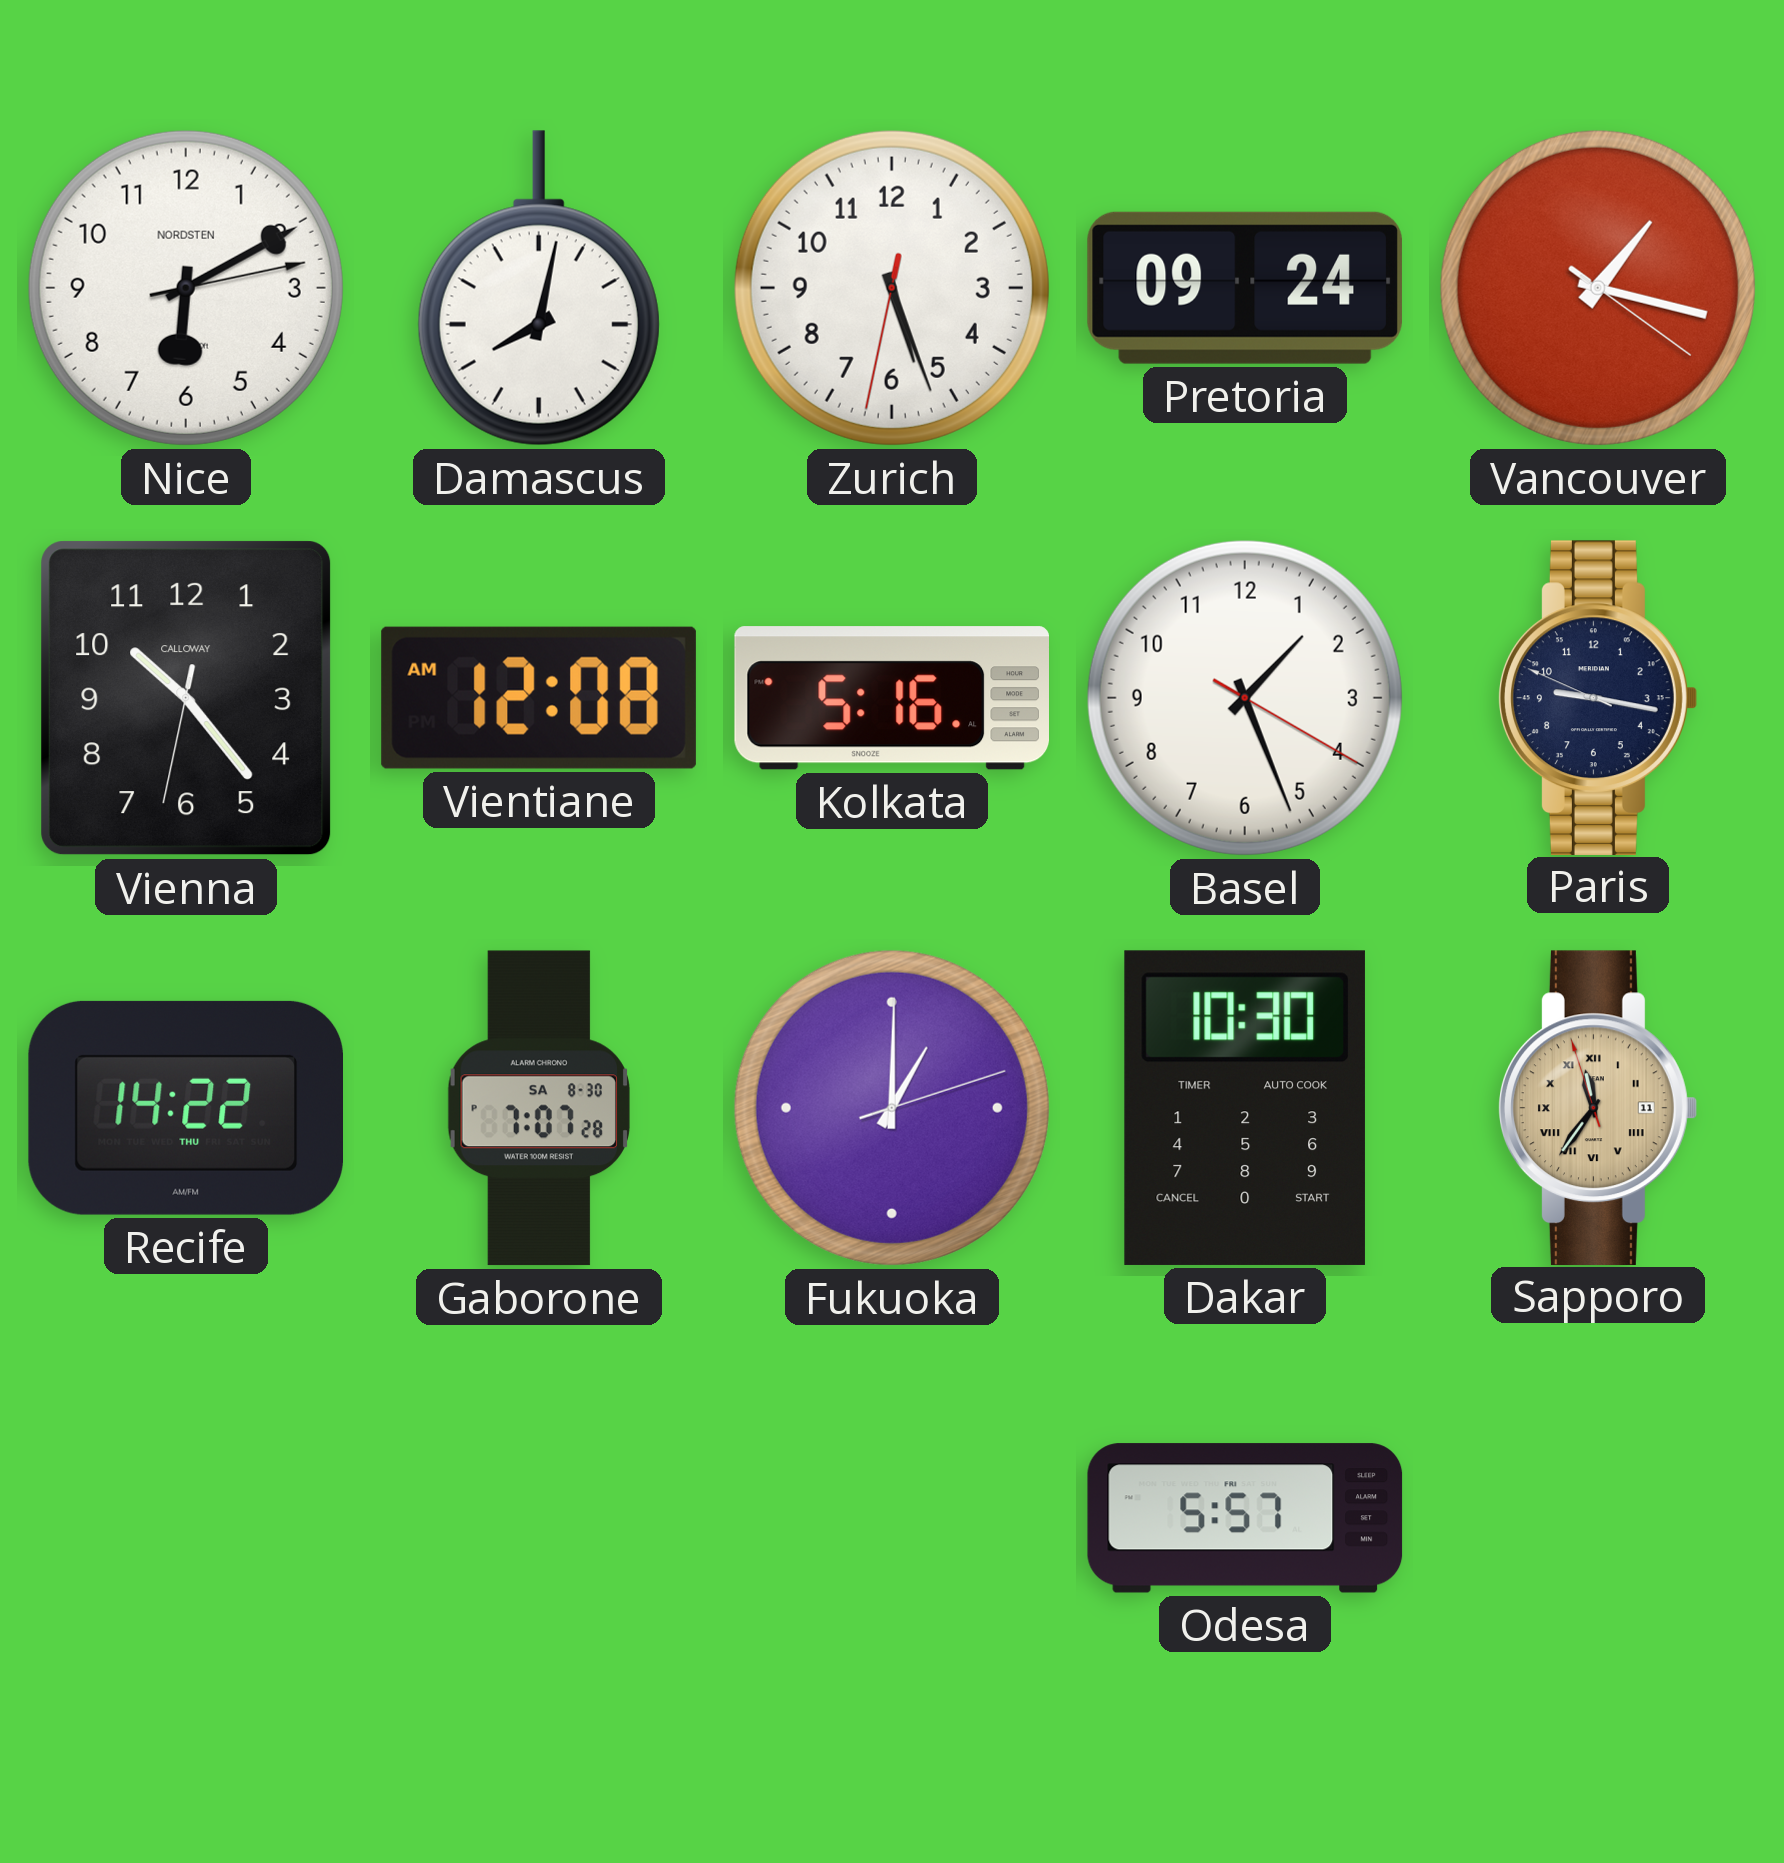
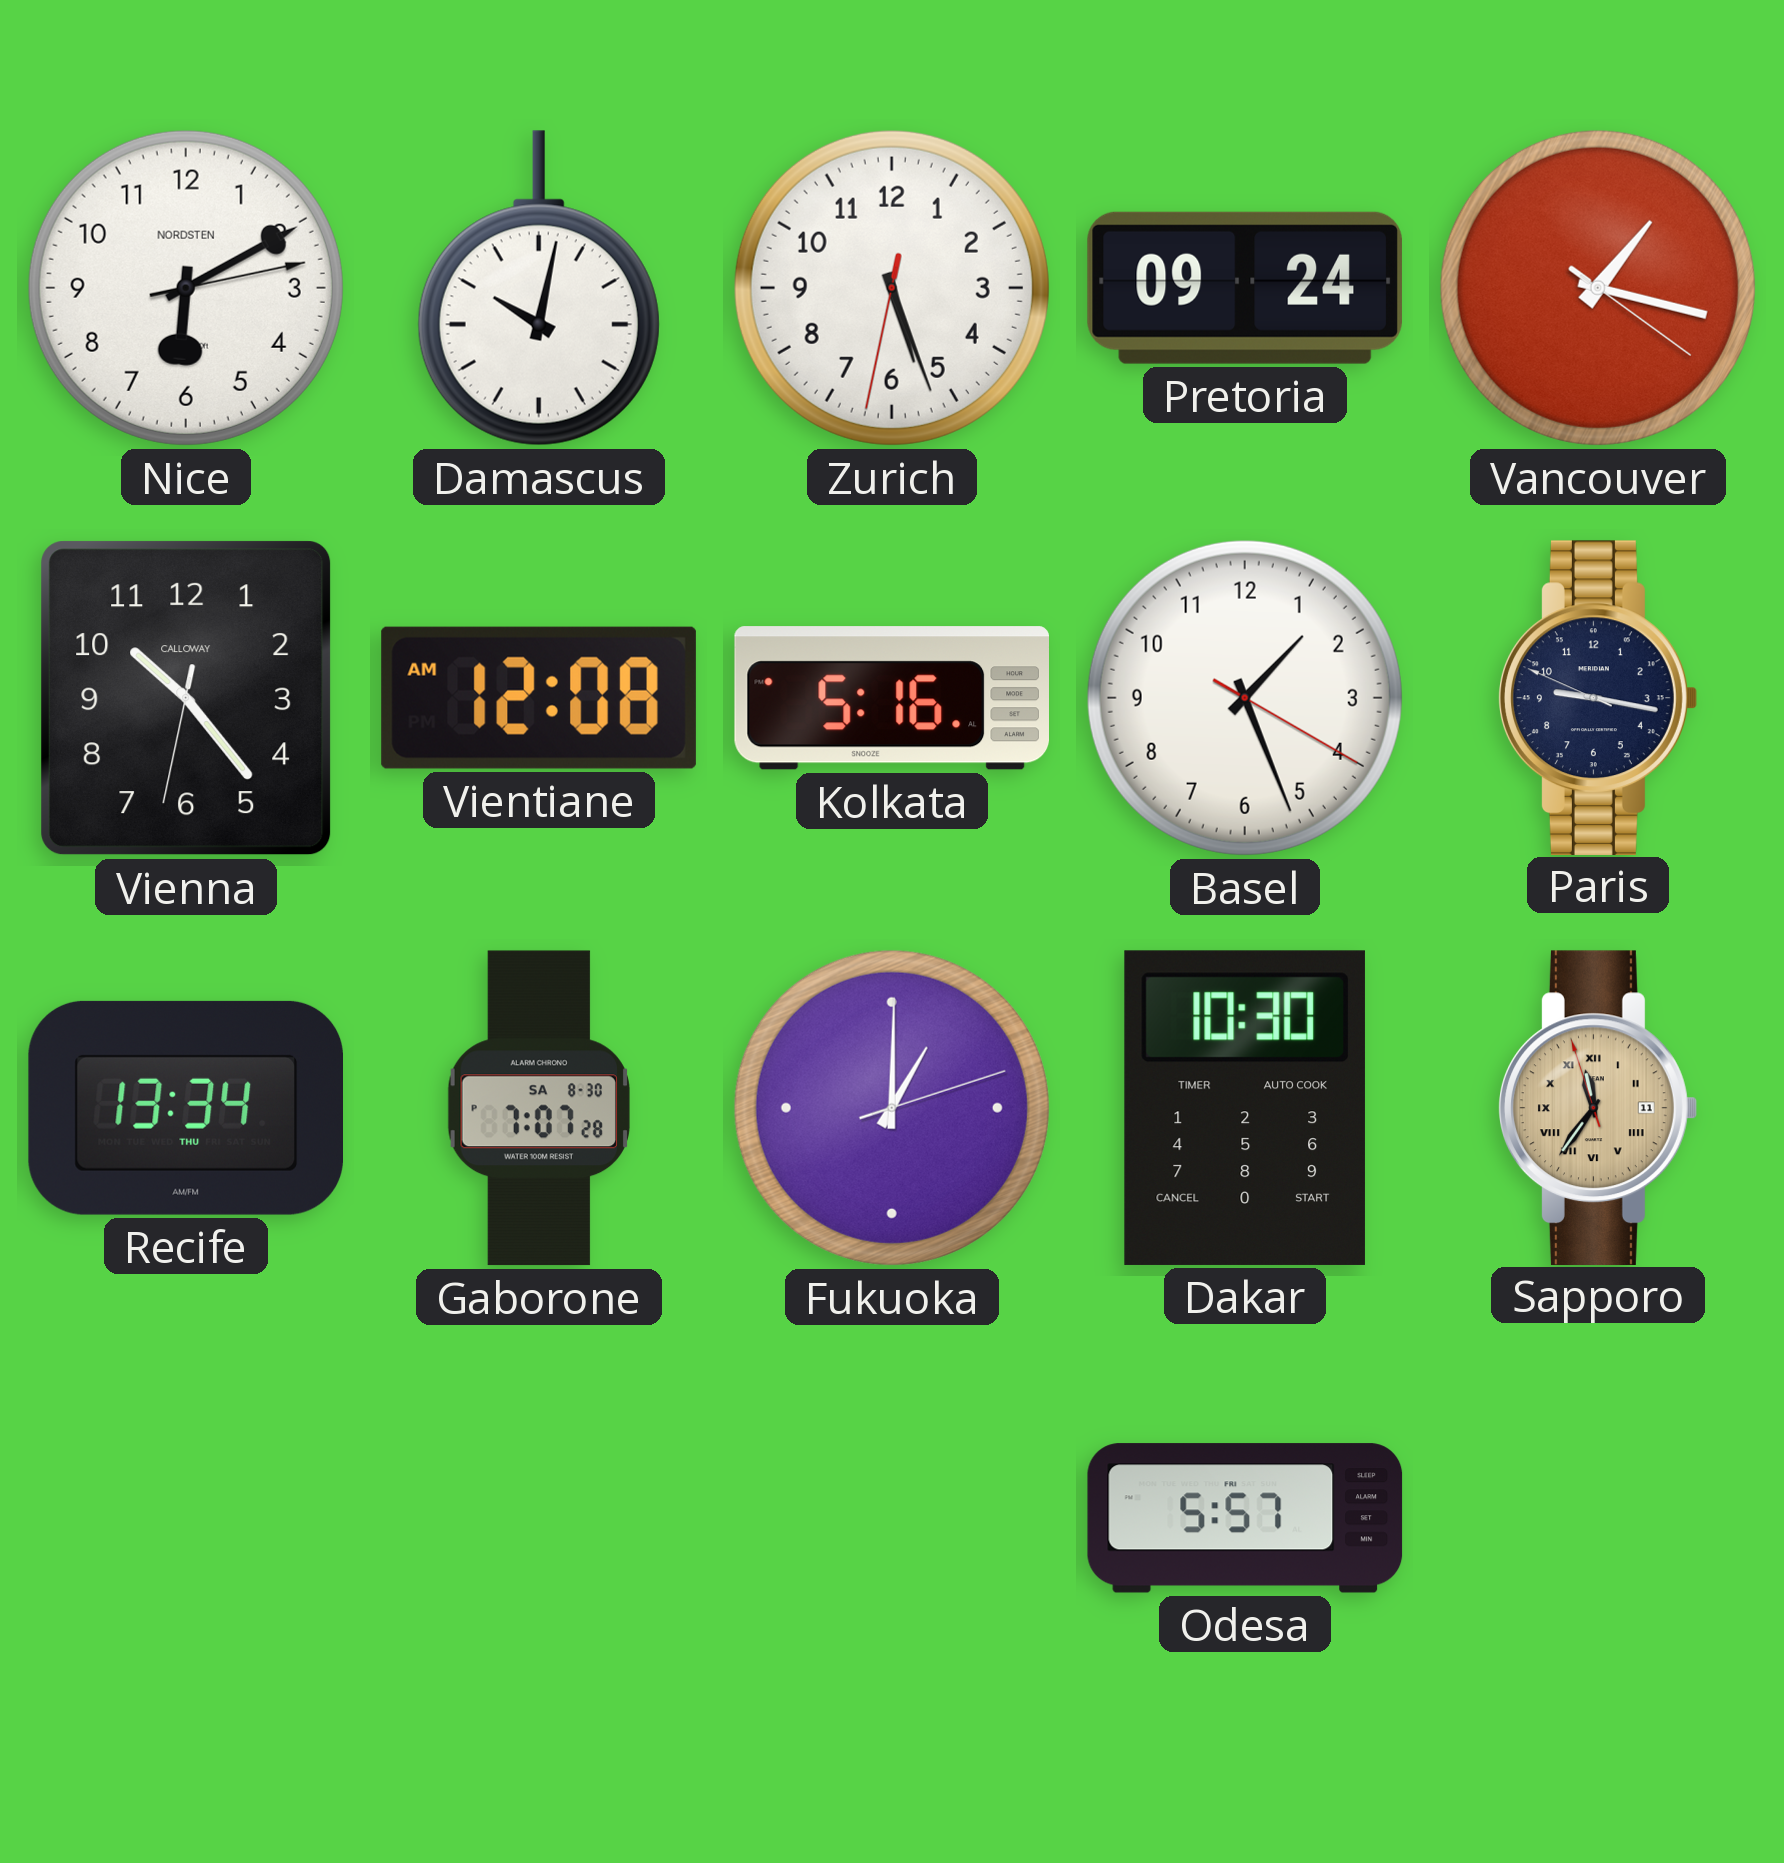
Damascus: 8:02 -> 10:02 (539, 288)
Recife: 14:22 -> 13:34 (185, 1108)
